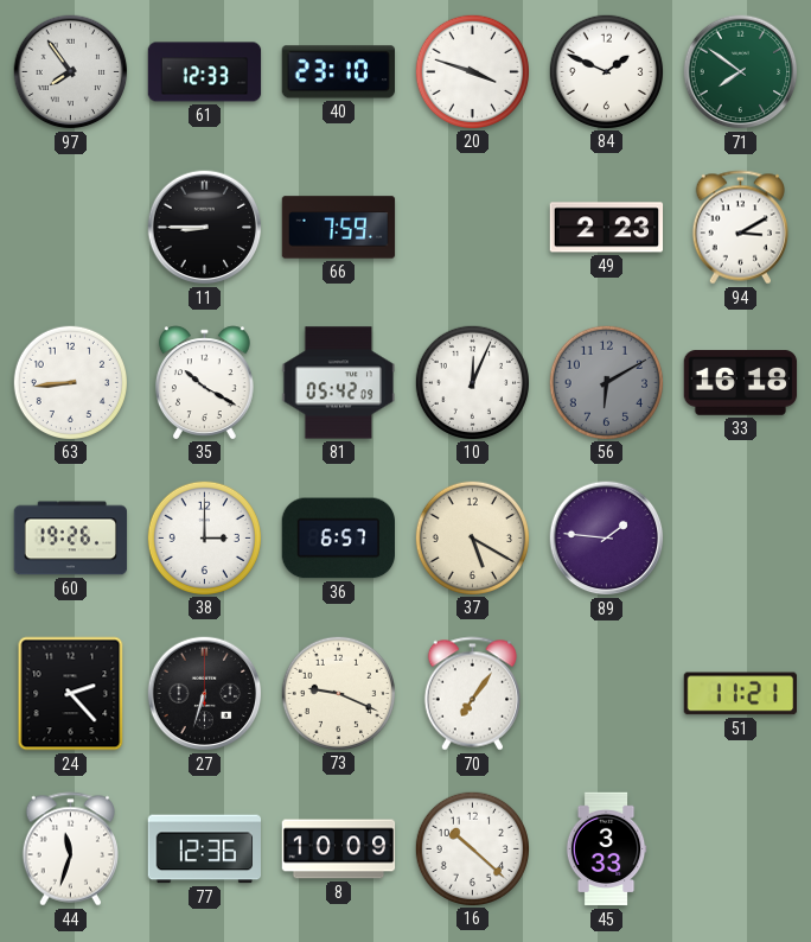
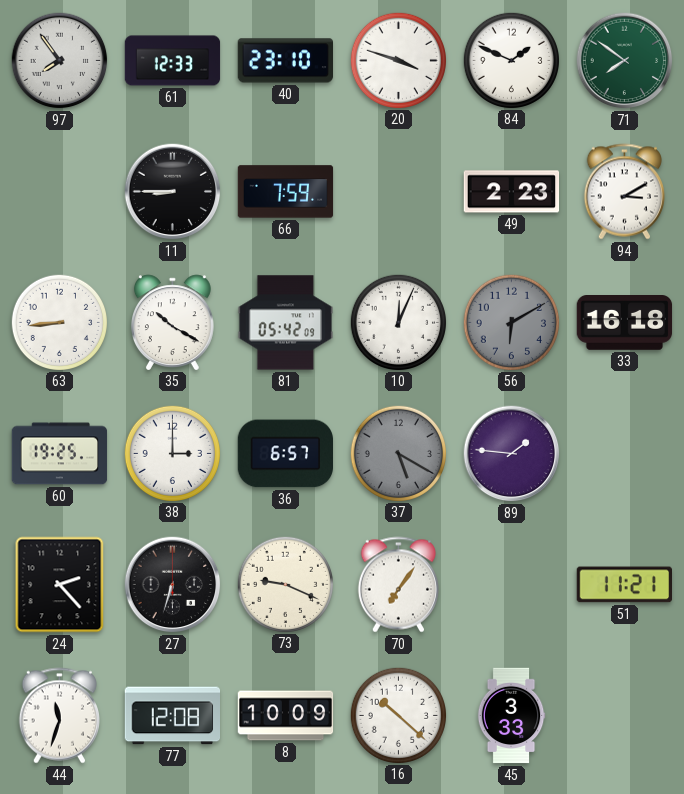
60: 19:26 -> 19:25 (60, 454)
37 dial: cream -> grey (398, 453)
77: 12:36 -> 12:08 (172, 716)
